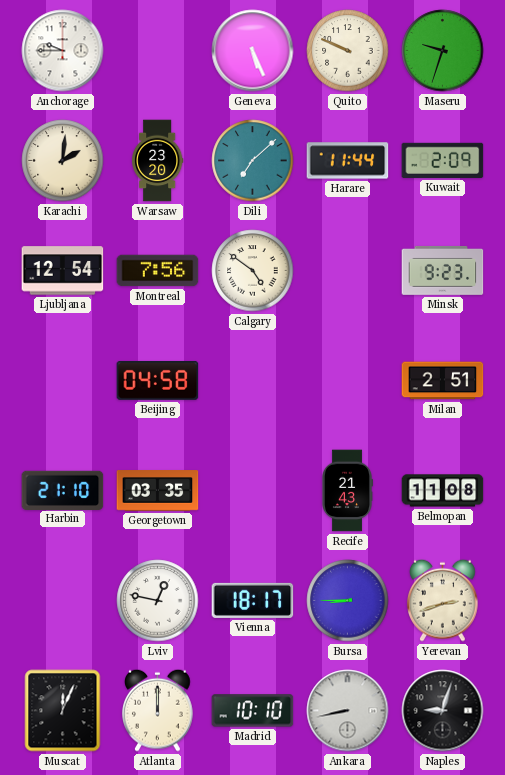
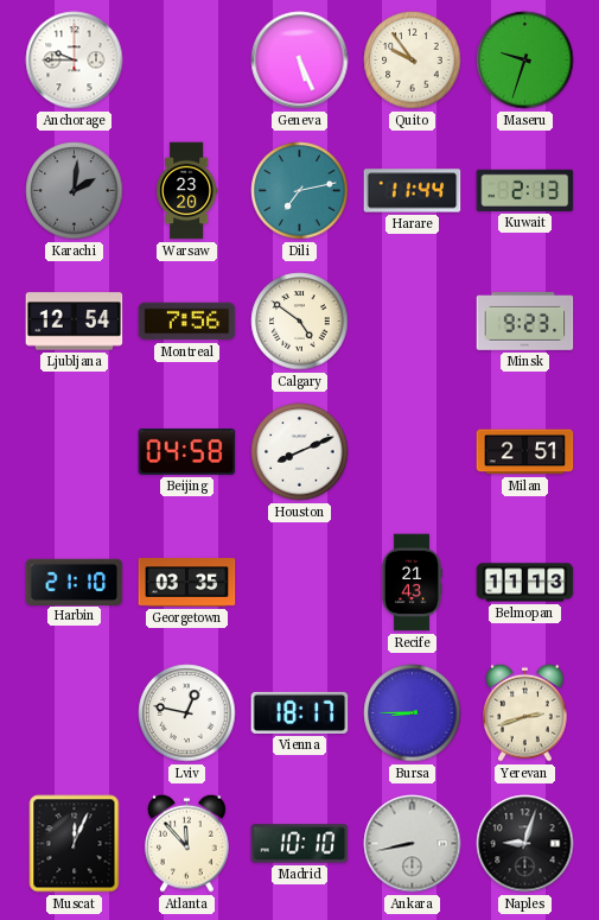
Quito: 9:49 -> 9:54 (413, 61)
Karachi dial: cream -> grey (75, 191)
Dili: 7:08 -> 7:13 (300, 191)
Kuwait: 2:09 -> 2:13 (525, 190)
Houston: none -> 8:11 (300, 452)
Belmopan: 11:08 -> 11:13 (525, 583)
Atlanta: 12:00 -> 11:53 (187, 843)
